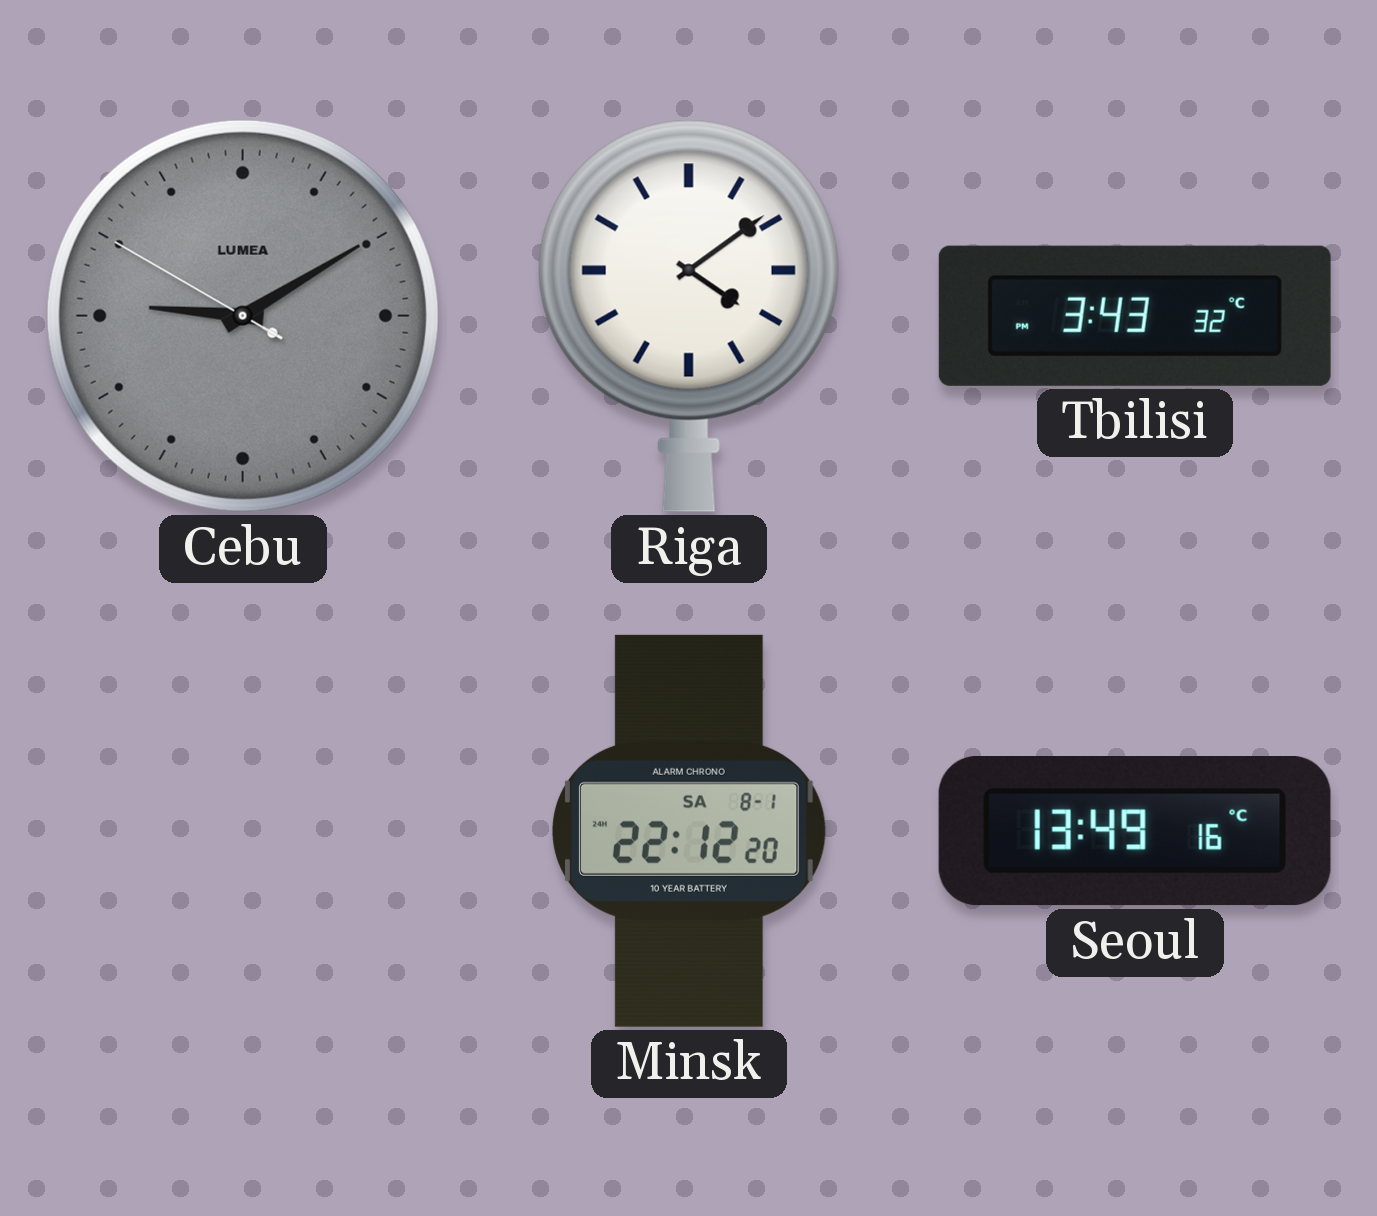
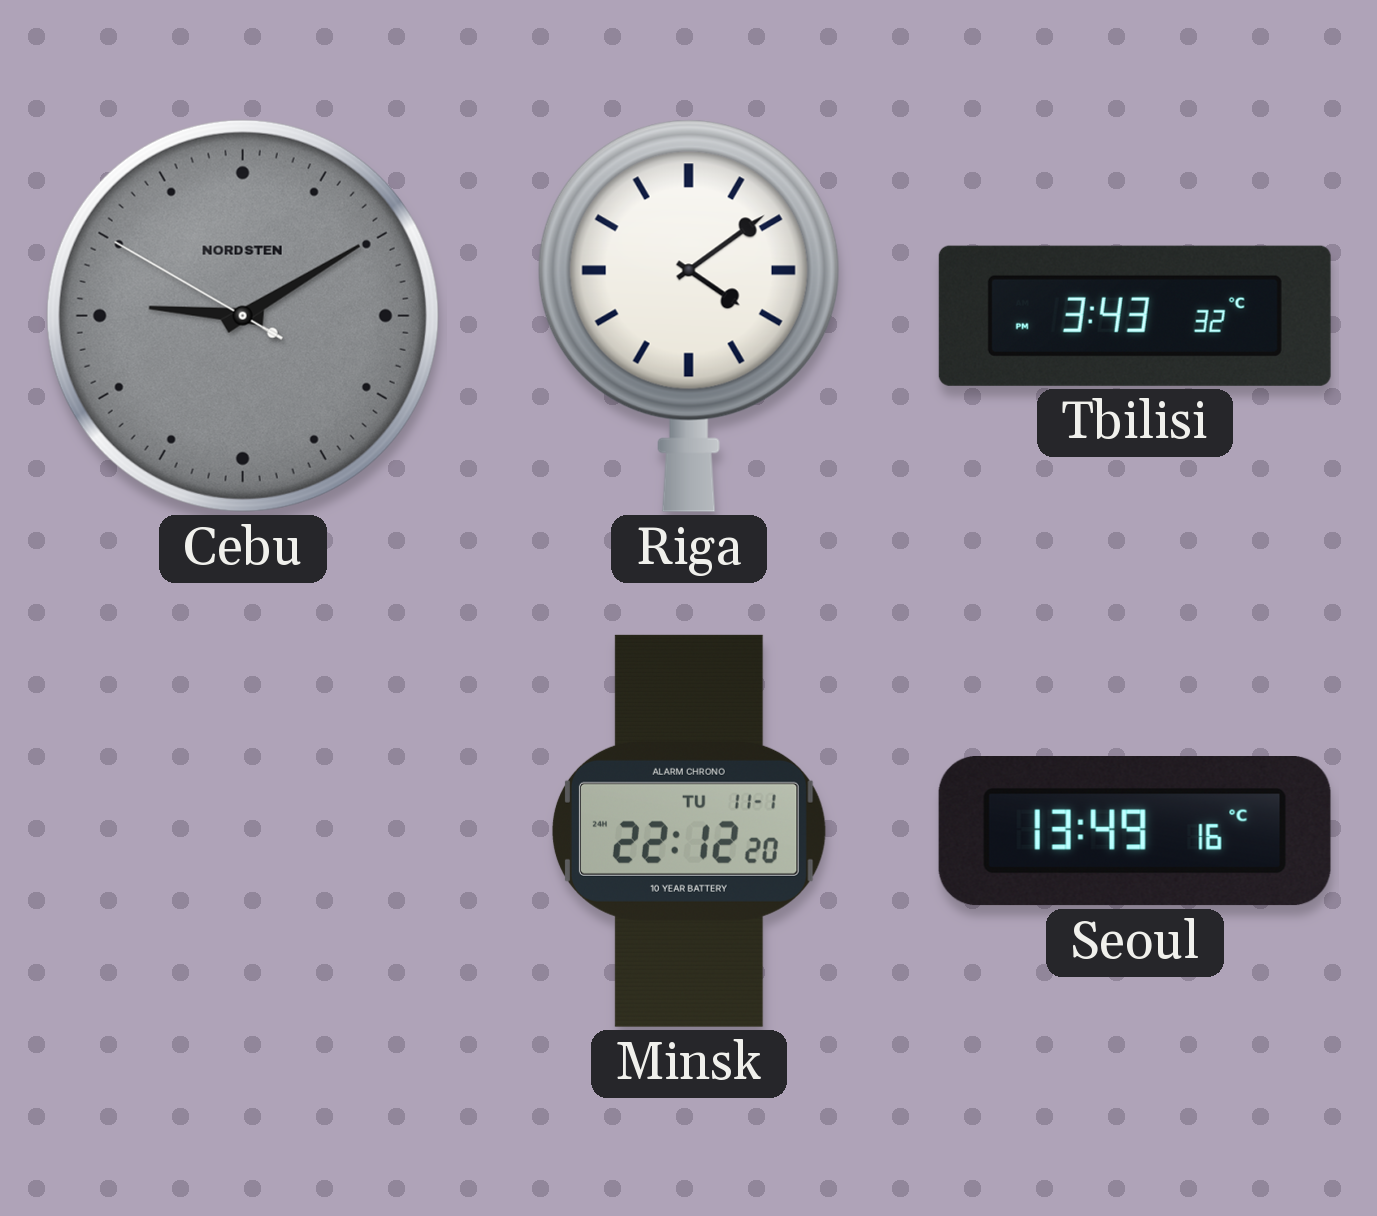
Cebu brand: LUMEA -> NORDSTEN (243, 316)
Minsk date: SA 8-1 -> TU 11-1 (689, 831)
